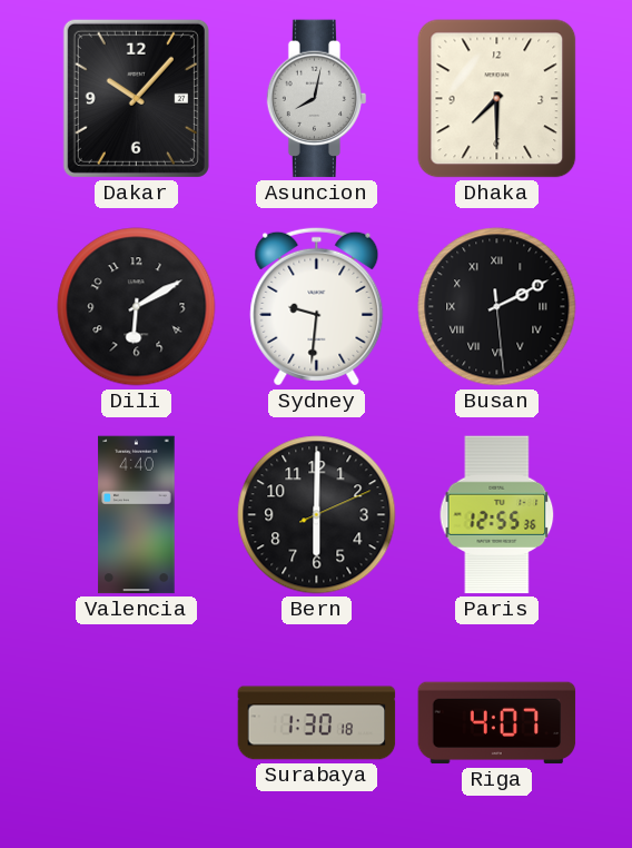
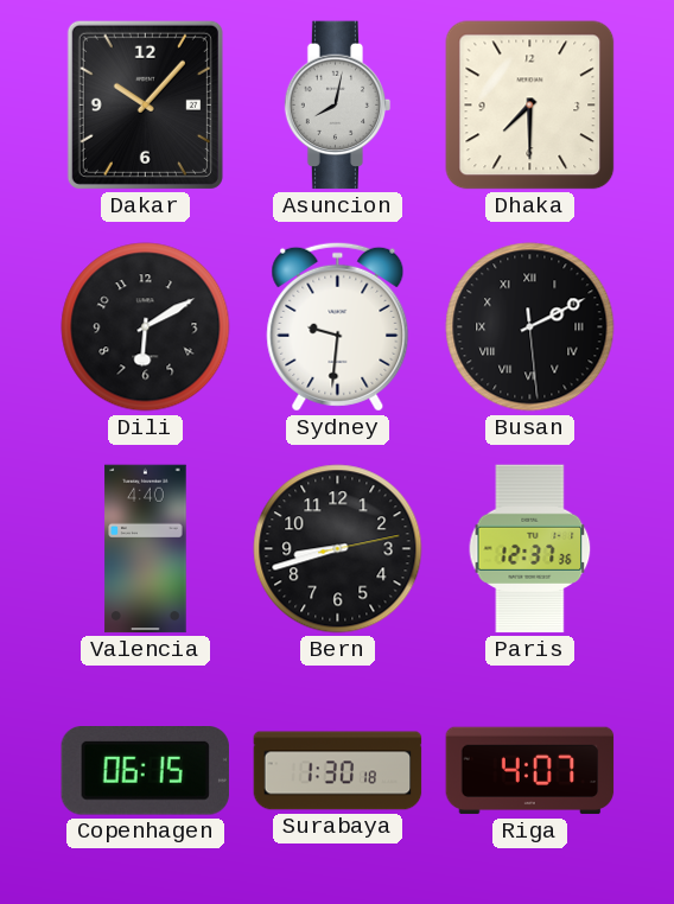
Bern: 6:00 -> 8:42 (338, 549)
Paris: 12:55 -> 12:37 (530, 549)
Copenhagen: none -> 06:15 (145, 771)
